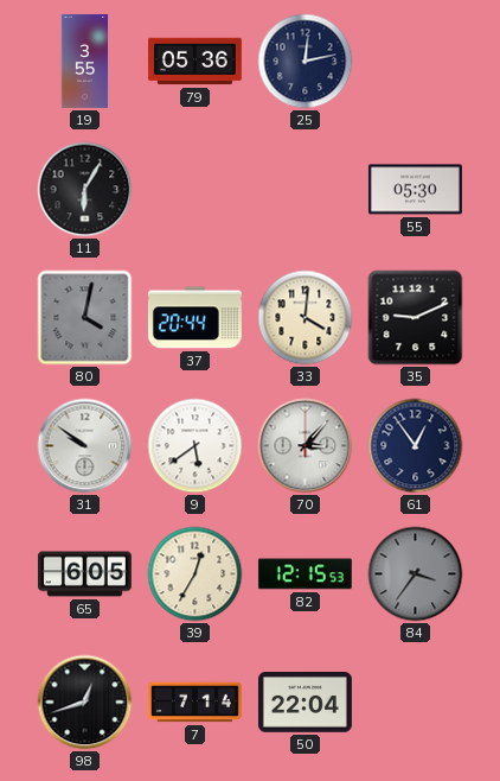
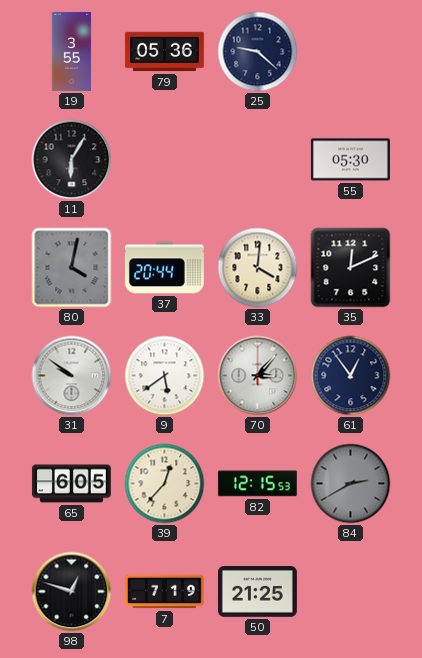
25: 12:13 -> 9:22 (258, 52)
35: 9:11 -> 12:11 (351, 268)
39: 12:35 -> 12:37 (165, 484)
84: 3:36 -> 2:40 (351, 484)
98: 12:42 -> 12:48 (72, 592)
7: 7:14 -> 7:19 (164, 592)
50: 22:04 -> 21:25 (257, 592)
